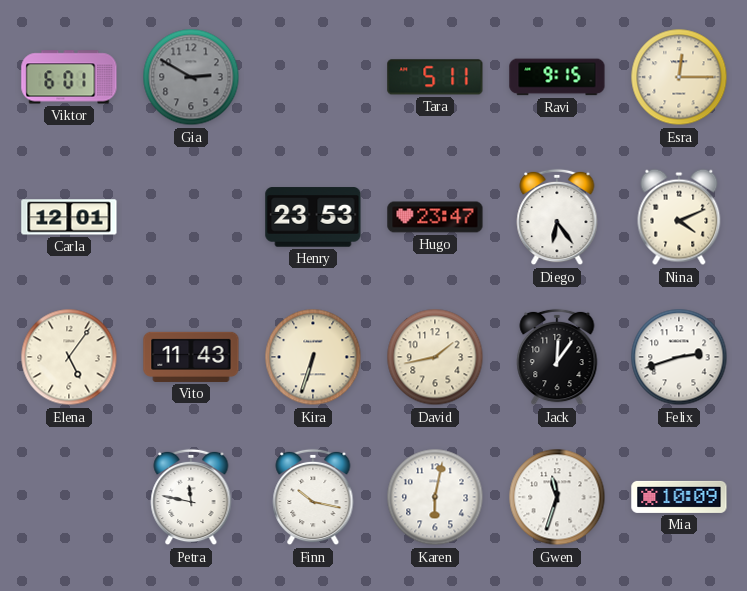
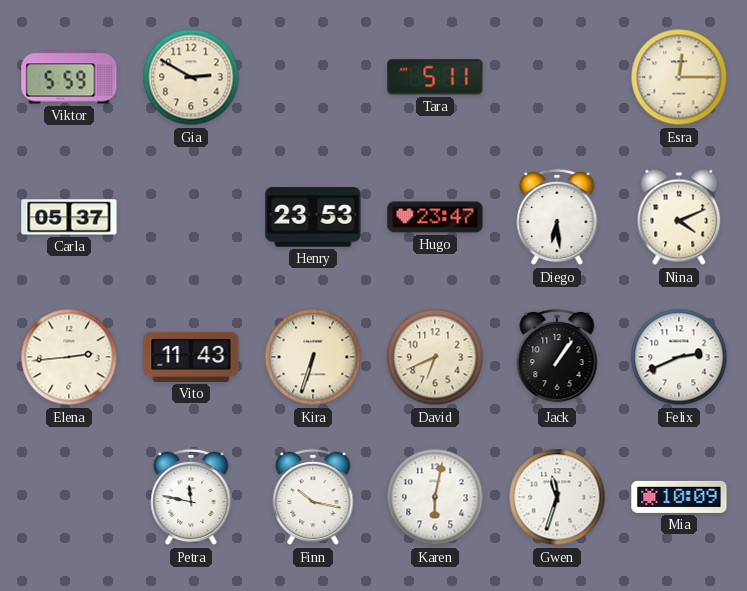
Viktor: 6:01 -> 5:59 (69, 77)
Gia dial: grey -> cream (191, 77)
Ravi: 9:15 -> none (557, 77)
Carla: 12:01 -> 05:37 (69, 217)
Diego: 6:24 -> 6:29 (557, 217)
Elena: 5:06 -> 2:44 (69, 357)
David: 1:43 -> 6:41 (435, 357)
Jack: 12:06 -> 1:06 (557, 357)
Felix: 2:42 -> 2:41 (679, 357)
